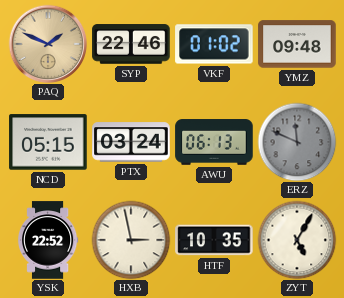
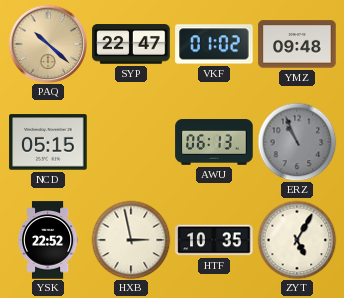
PAQ: 1:49 -> 10:22 (48, 44)
SYP: 22:46 -> 22:47 (131, 44)
PTX: 03:24 -> none (131, 142)
ERZ: 11:49 -> 10:56 (297, 142)
